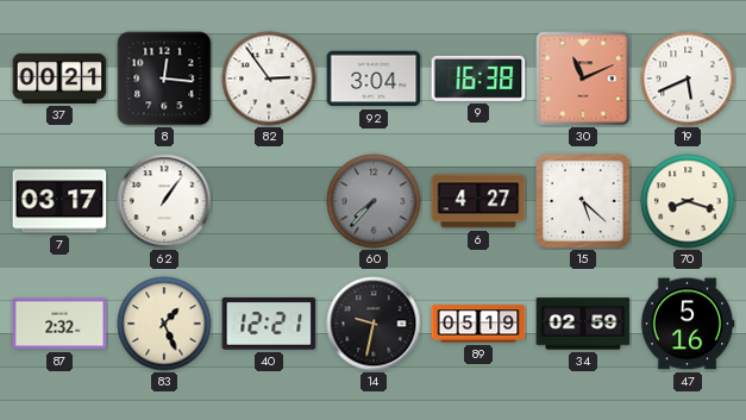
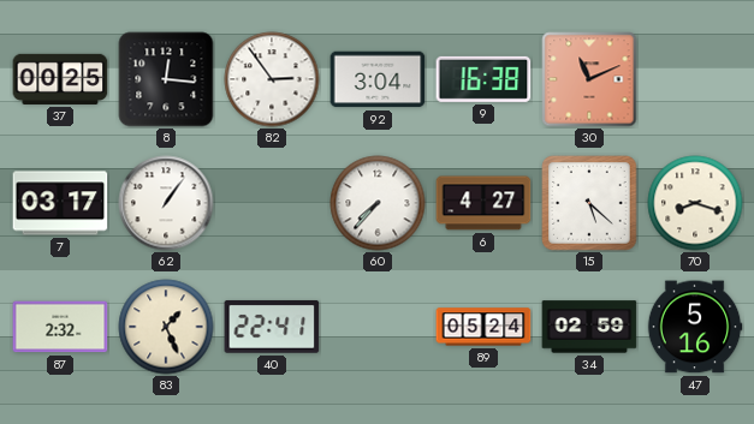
37: 00:21 -> 00:25 (60, 79)
19: 5:41 -> none (688, 79)
60 dial: grey -> white (378, 203)
40: 12:21 -> 22:41 (272, 327)
14: 9:32 -> none (374, 324)
89: 05:19 -> 05:24 (483, 327)
